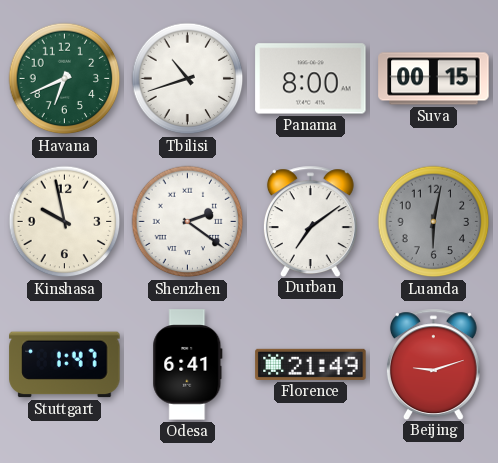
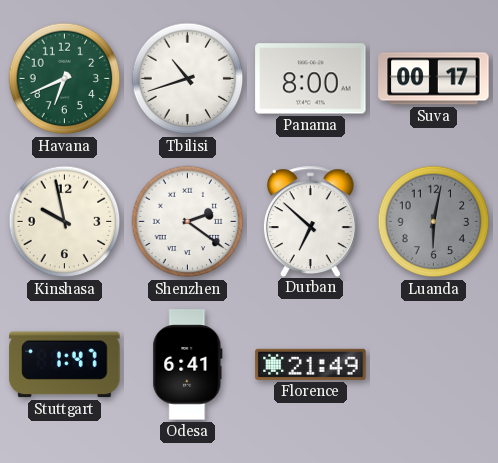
Suva: 00:15 -> 00:17 (434, 79)
Durban: 7:09 -> 6:52 (310, 221)
Beijing: 9:12 -> none (433, 364)
